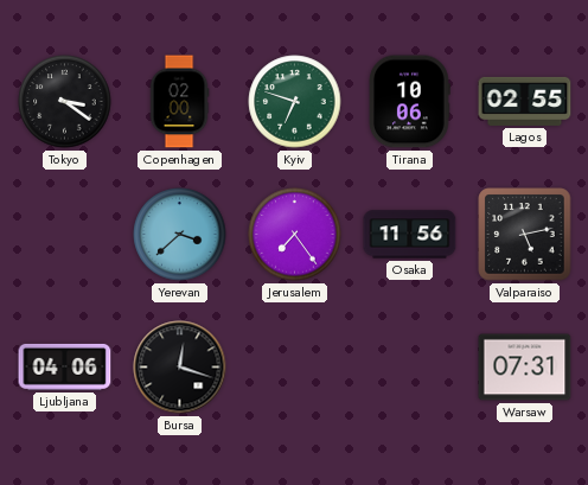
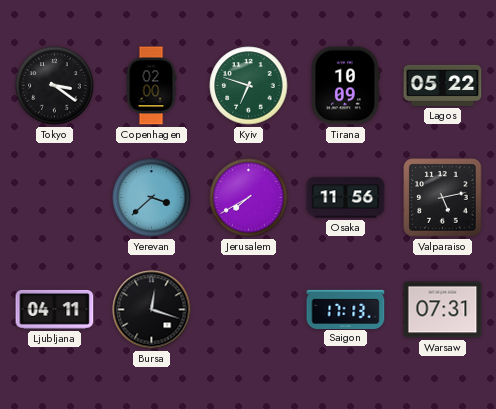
Tirana: 10:06 -> 10:09 (345, 86)
Lagos: 02:55 -> 05:22 (443, 85)
Jerusalem: 7:24 -> 7:40 (249, 198)
Ljubljana: 04:06 -> 04:11 (55, 309)
Saigon: none -> 17:13 (346, 309)
